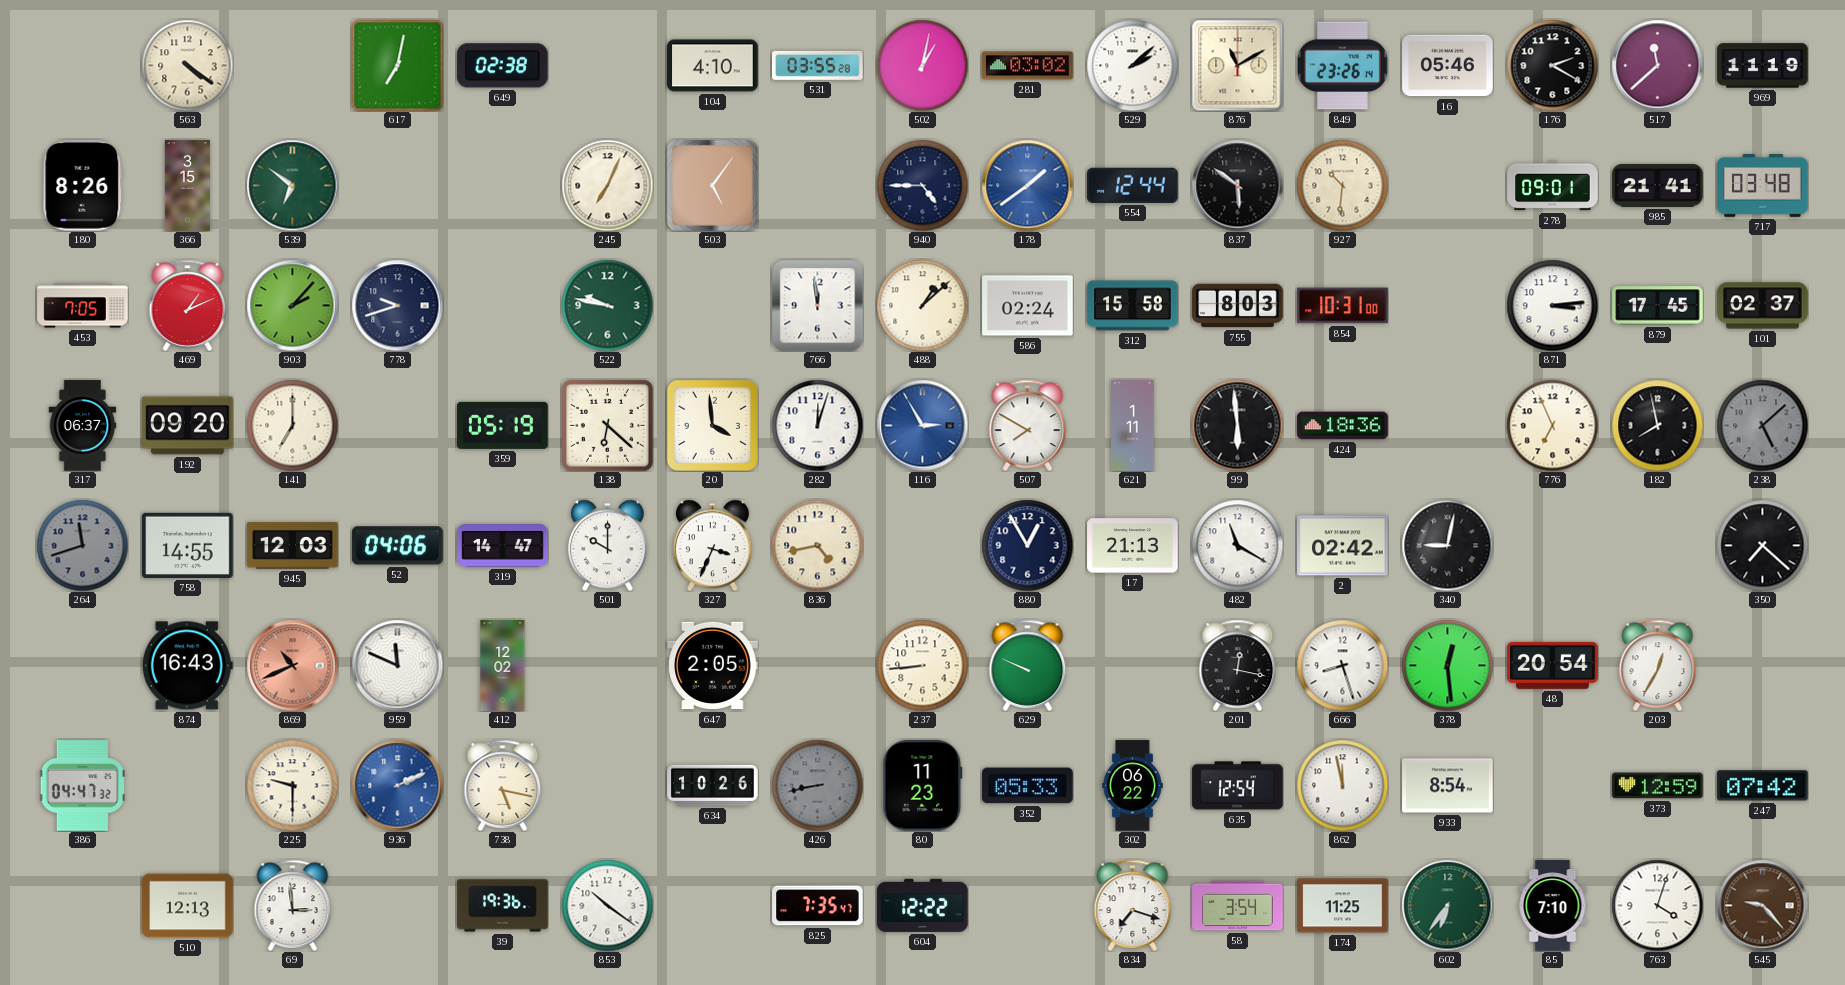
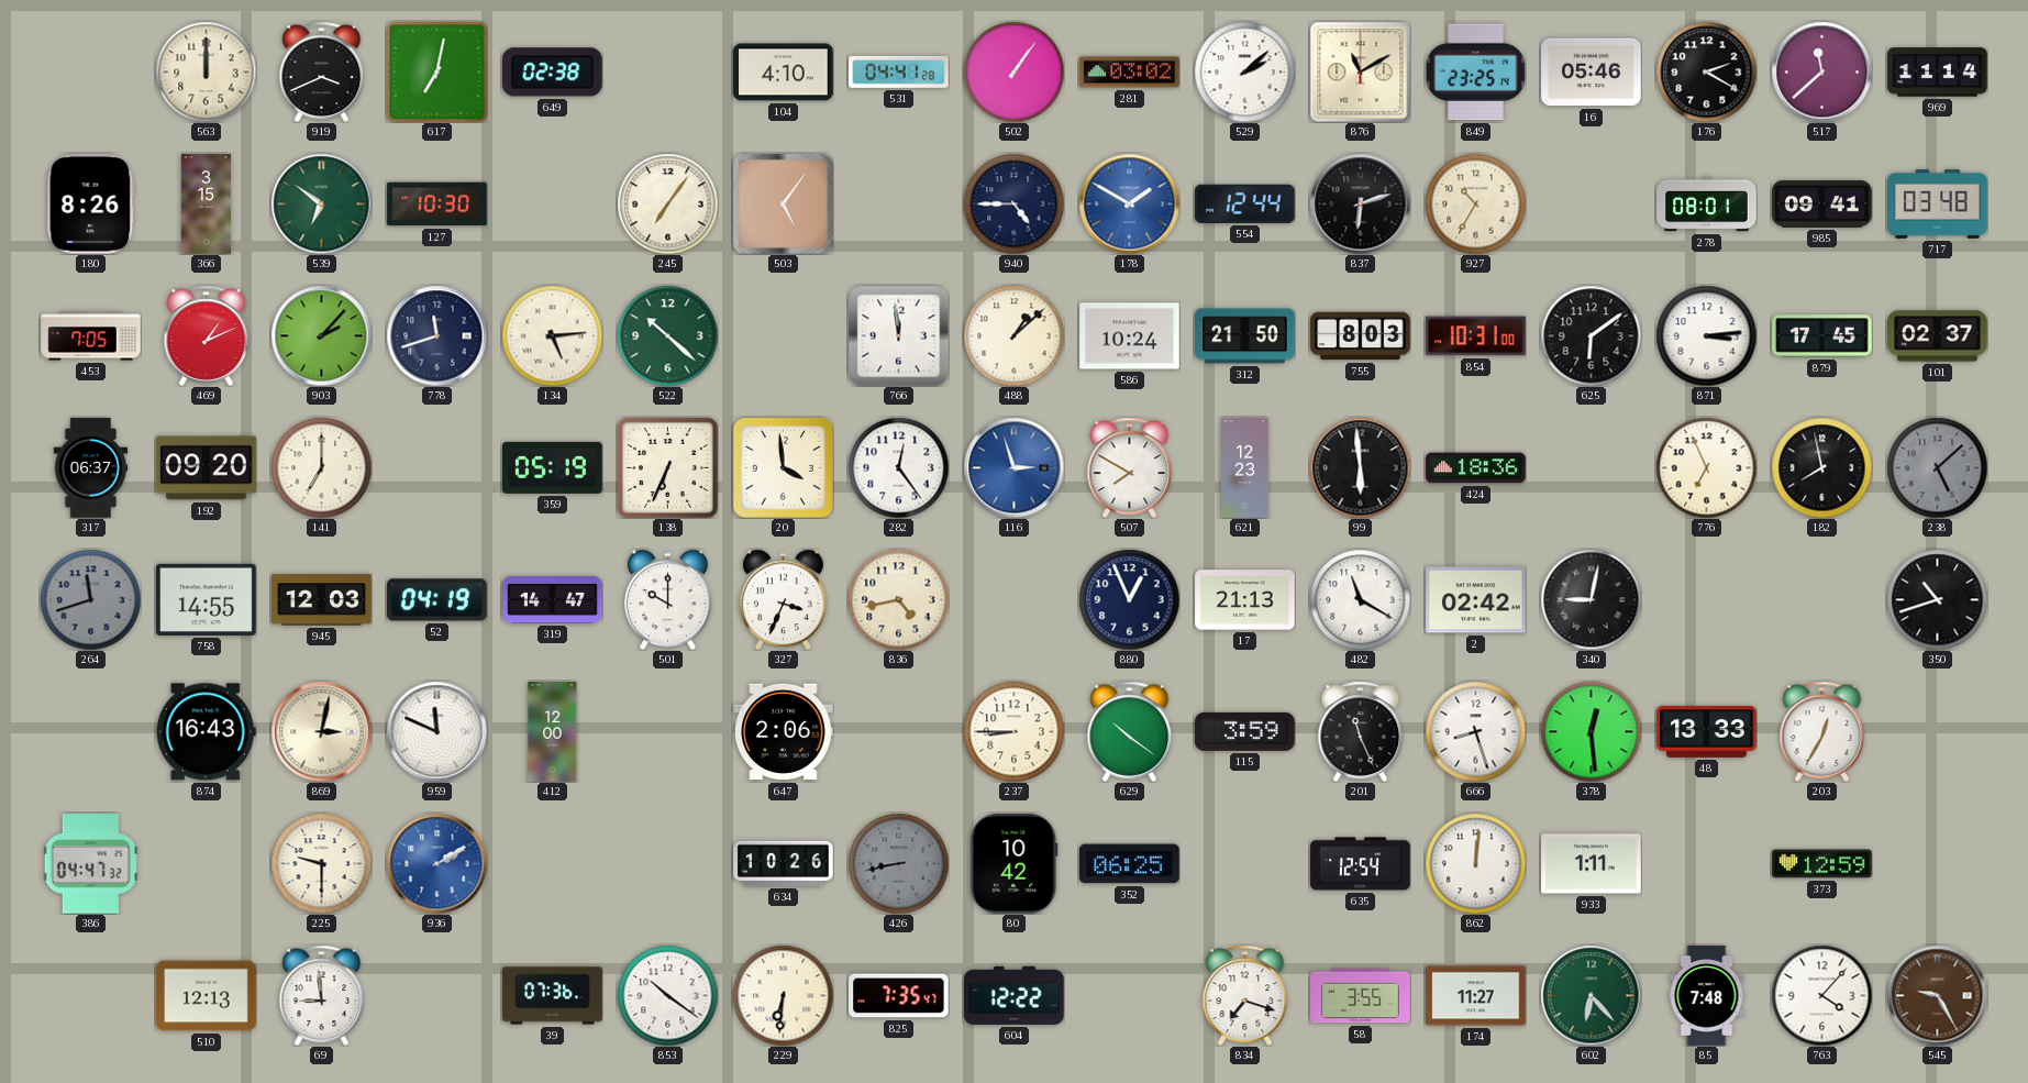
563: 4:21 -> 12:00 (206, 71)
919: none -> 3:41 (322, 71)
531: 03:55 -> 04:41 (899, 71)
502: 1:02 -> 1:06 (1013, 71)
849: 23:26 -> 23:25 (1476, 73)
969: 11:19 -> 11:14 (1938, 73)
127: none -> 10:30 (437, 205)
245: 7:04 -> 7:06 (667, 203)
178: 1:39 -> 1:50 (1129, 203)
837: 5:51 -> 6:12 (1360, 203)
927: 10:31 -> 10:35 (1475, 203)
278: 09:01 -> 08:01 (1707, 205)
985: 21:41 -> 09:41 (1822, 203)
778: 9:42 -> 11:42 (436, 335)
134: none -> 5:14 (552, 335)
522: 9:47 -> 10:22 (667, 335)
586: 02:24 -> 10:24 (1130, 336)
312: 15:58 -> 21:50 (1245, 336)
625: none -> 6:09 (1591, 335)
138: 6:22 -> 6:34 (667, 467)
282: 12:03 -> 12:24 (898, 467)
116: 2:55 -> 2:57 (1013, 467)
621: 1:11 -> 12:23 (1245, 468)
52: 04:06 -> 04:19 (437, 600)
880: 12:55 -> 12:56 (1129, 599)
350: 7:22 -> 10:42 (1937, 599)
869: 10:41 -> 3:02 (321, 731)
869 dial: salmon -> cream (321, 731)
412: 12:02 -> 12:00 (553, 732)
647: 2:05 -> 2:06 (784, 732)
237: 8:44 -> 8:45 (1013, 731)
629: 9:49 -> 10:21 (1130, 731)
115: none -> 3:59 (1245, 731)
201: 12:17 -> 11:26 (1361, 731)
48: 20:54 -> 13:33 (1707, 731)
936: 2:11 -> 2:10 (436, 863)
738: 5:17 -> none (503, 785)
80: 11:23 -> 10:42 (1015, 864)
352: 05:33 -> 06:25 (1130, 864)
302: 06:22 -> none (1133, 786)
862: 11:58 -> 12:01 (1475, 863)
933: 8:54 -> 1:11 (1592, 864)
247: 07:42 -> none (1763, 786)
69: 2:59 -> 8:59 (322, 995)
39: 19:36 -> 07:36 (553, 996)
229: none -> 6:31 (783, 995)
58: 3:54 -> 3:55 (1361, 996)
174: 11:25 -> 11:27 (1476, 996)
602: 6:36 -> 6:23 (1591, 995)
85: 7:10 -> 7:48 (1707, 996)
763: 4:03 -> 4:07 (1821, 995)
545: 9:23 -> 9:25 (1937, 995)
